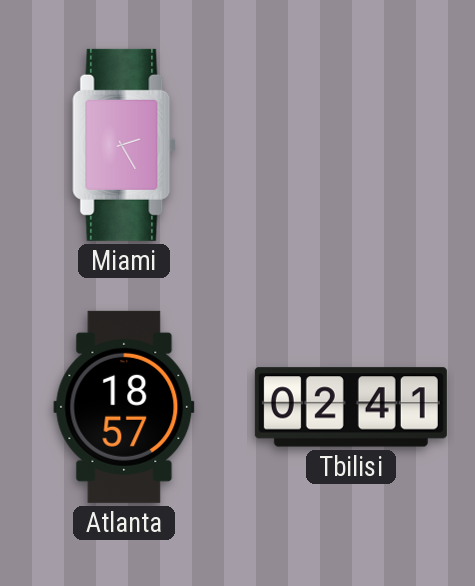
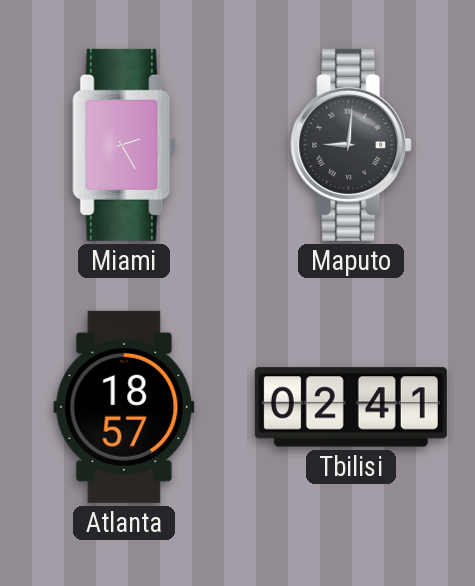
Maputo: none -> 9:01 (351, 145)
